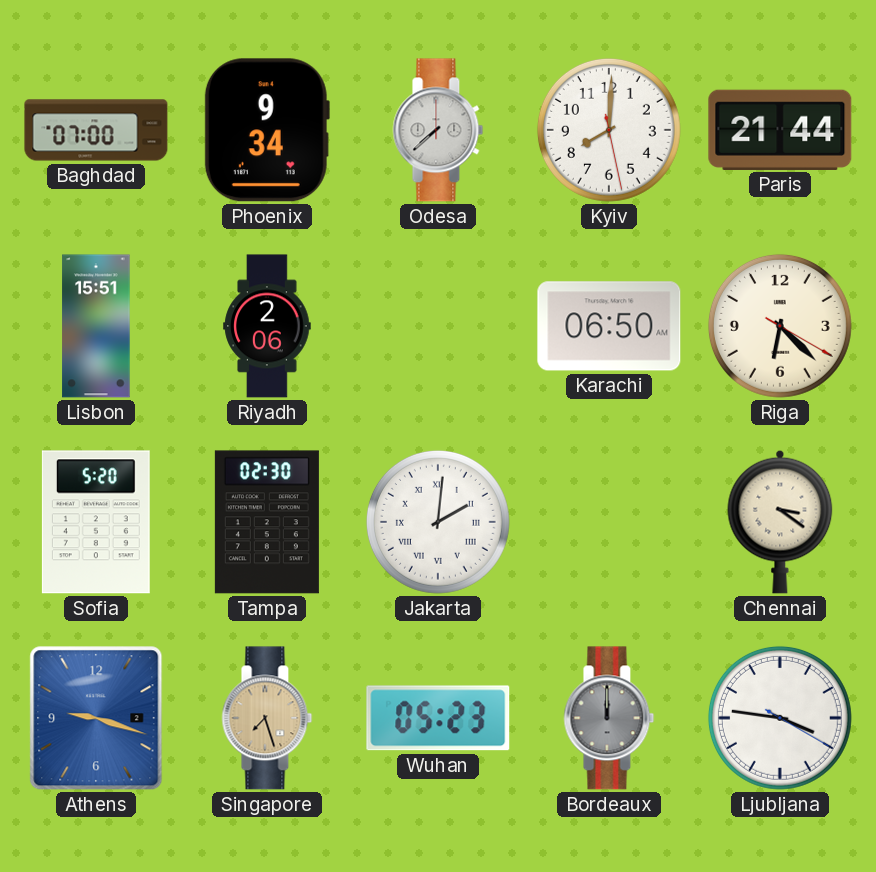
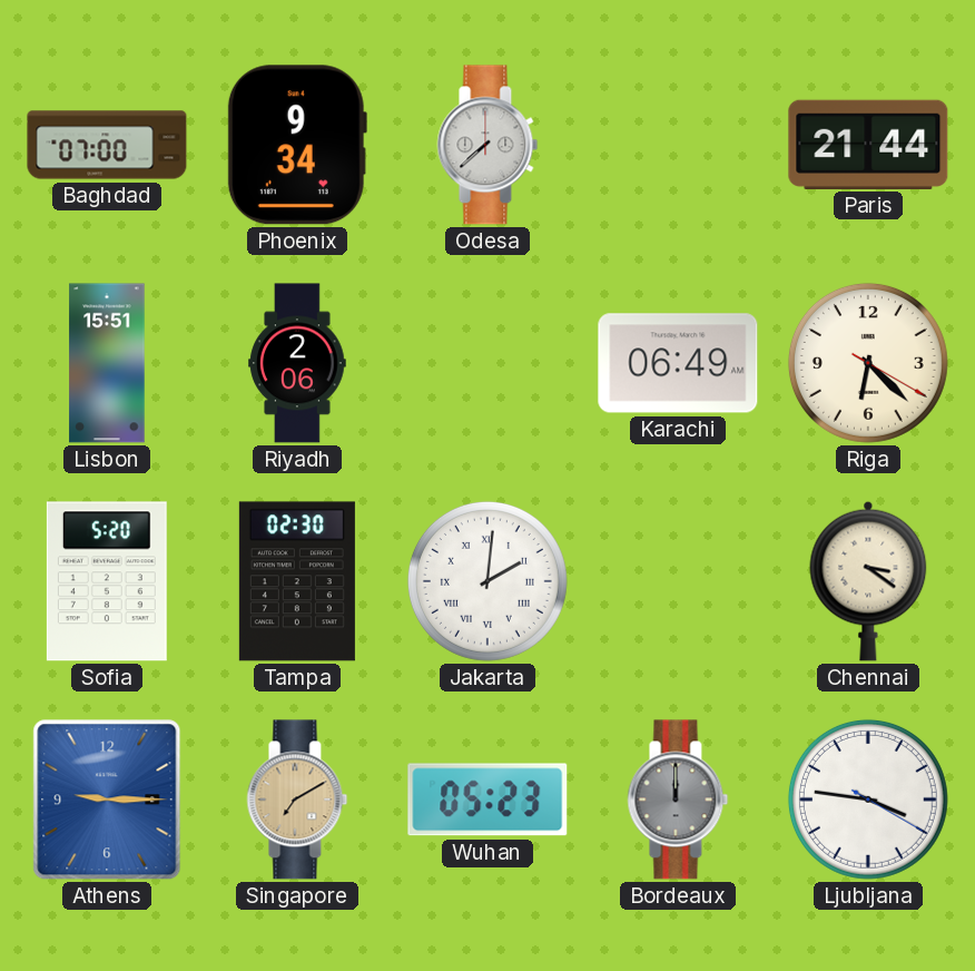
Kyiv: 8:00 -> none (609, 130)
Karachi: 06:50 -> 06:49 (678, 363)
Athens: 9:18 -> 9:15 (107, 800)
Singapore: 7:27 -> 7:10 (297, 800)
